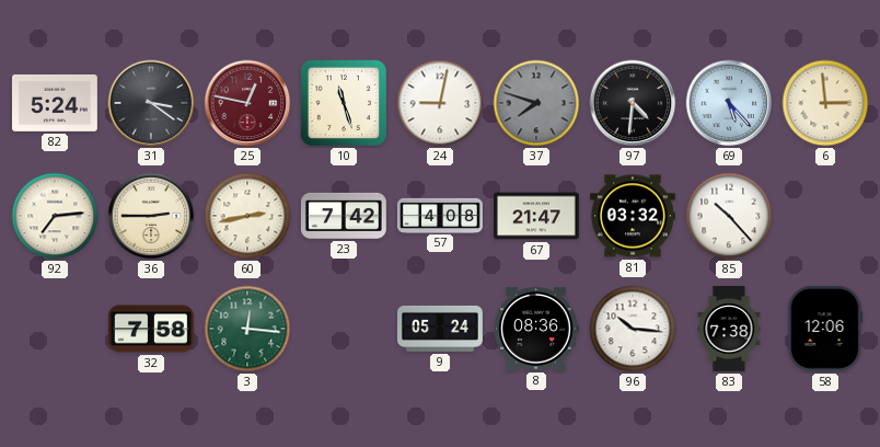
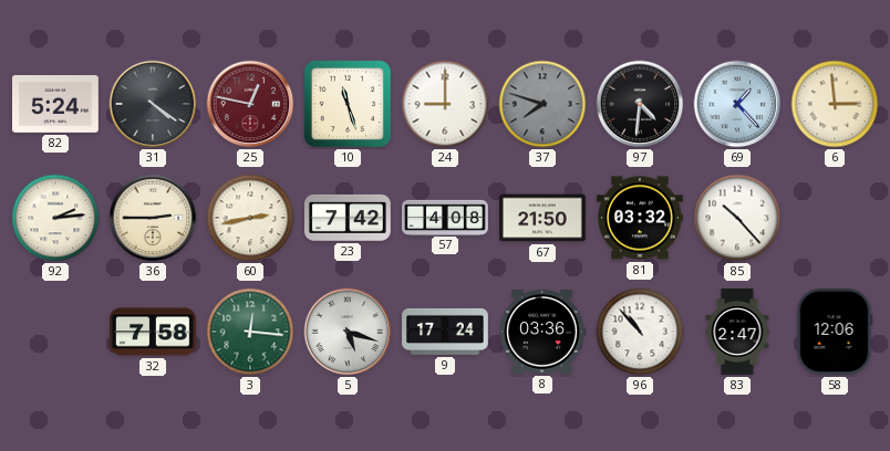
31: 3:21 -> 4:21 (153, 104)
24: 9:02 -> 9:00 (445, 104)
69: 5:23 -> 1:23 (737, 104)
92: 7:14 -> 2:14 (55, 218)
67: 21:47 -> 21:50 (544, 218)
5: none -> 5:18 (348, 332)
9: 05:24 -> 17:24 (446, 332)
8: 08:36 -> 03:36 (542, 332)
96: 10:16 -> 10:53 (640, 332)
83: 7:38 -> 2:47 (737, 332)
